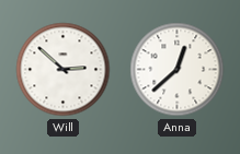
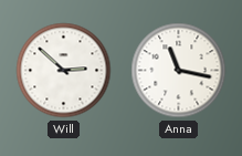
Anna: 12:38 -> 11:17 (179, 71)
